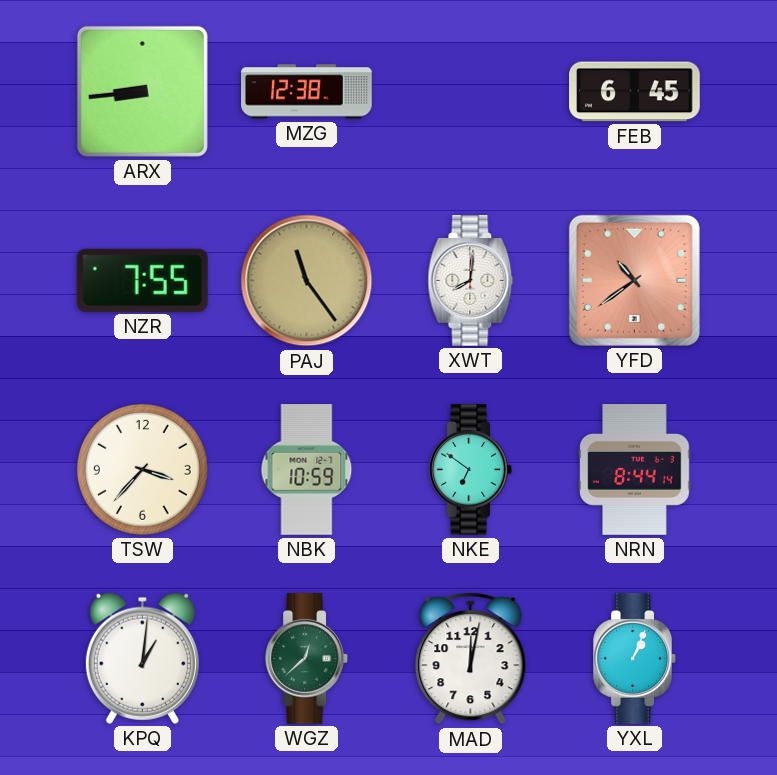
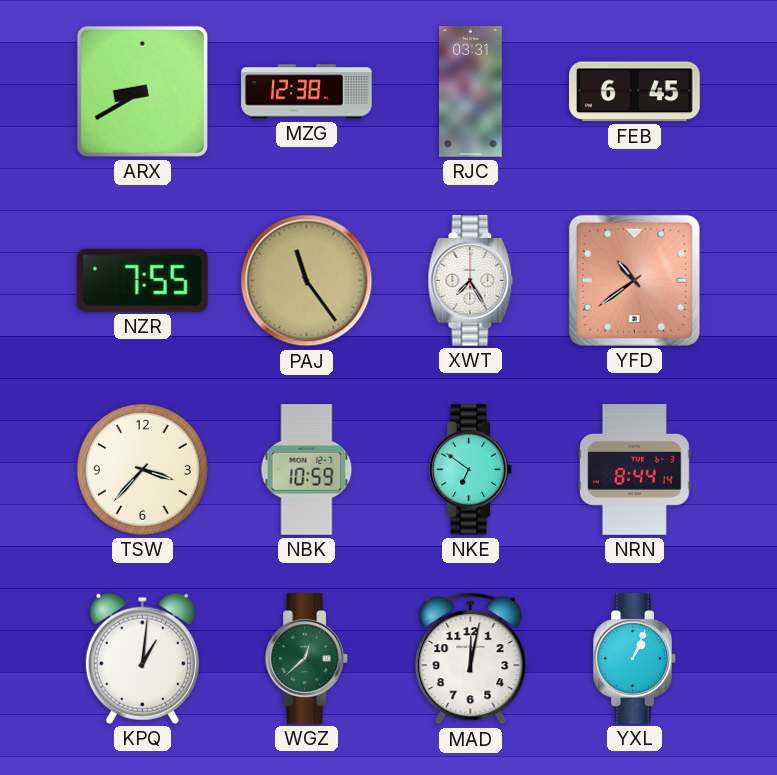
ARX: 8:44 -> 8:40 (142, 91)
RJC: none -> 03:31 (471, 92)
XWT: 8:01 -> 7:25 (471, 281)
